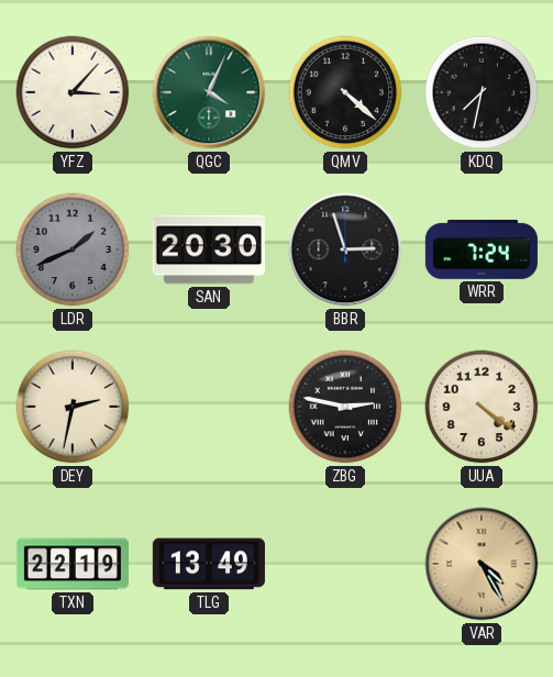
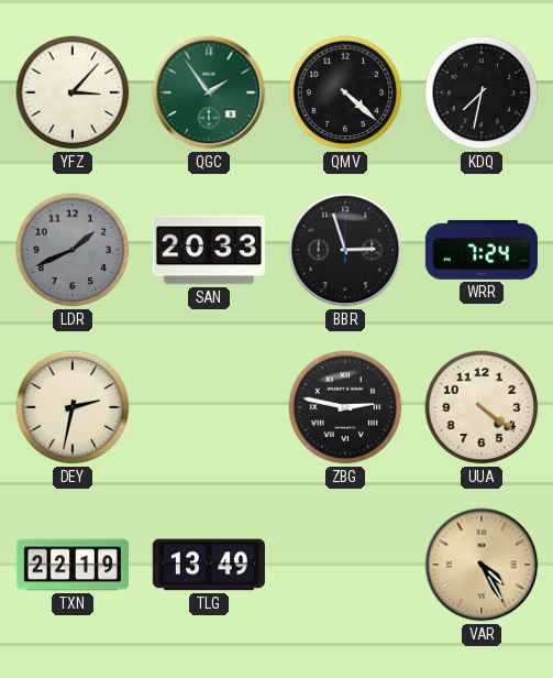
QGC: 4:04 -> 1:54 (209, 92)
SAN: 20:30 -> 20:33 (209, 250)
